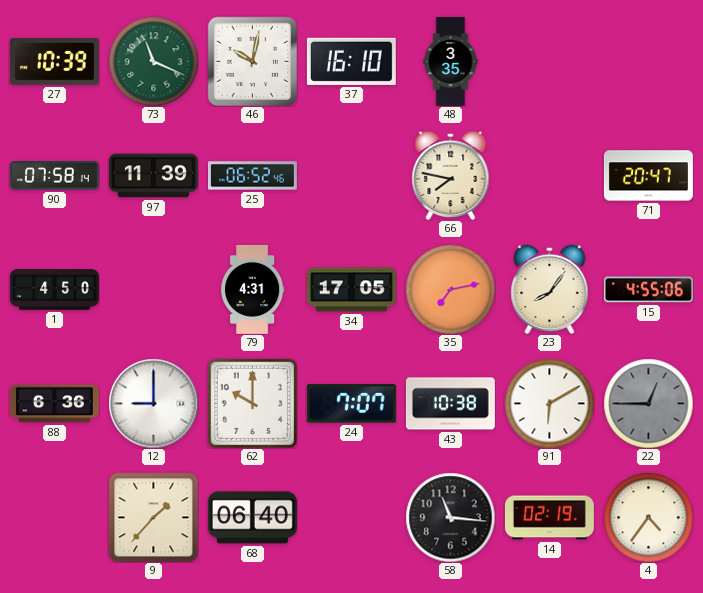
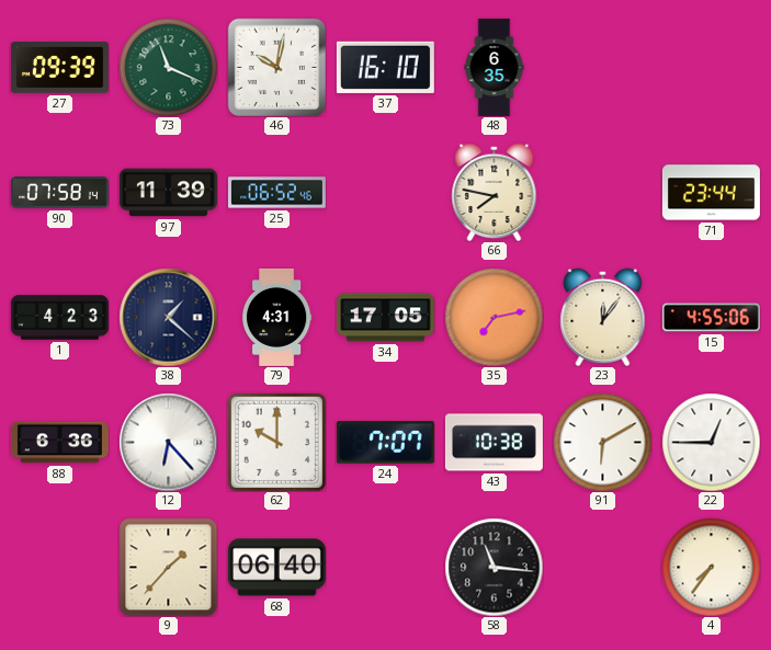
27: 10:39 -> 09:39 (59, 67)
48: 3:35 -> 6:35 (495, 67)
71: 20:47 -> 23:44 (711, 193)
1: 4:50 -> 4:23 (59, 318)
38: none -> 1:22 (168, 317)
23: 8:06 -> 12:06 (603, 317)
12: 9:00 -> 6:23 (168, 442)
22 dial: grey -> white (711, 442)
14: 02:19 -> none (549, 518)
4: 4:36 -> 7:36 (711, 567)
